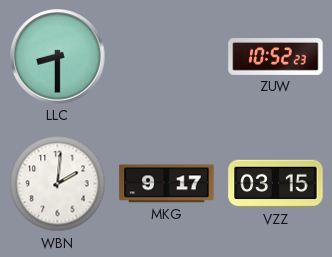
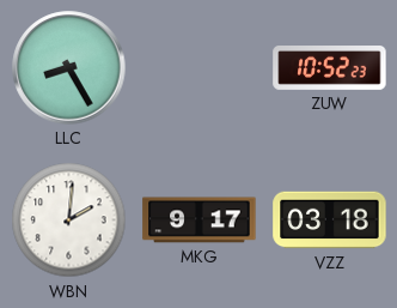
LLC: 8:30 -> 8:25 (69, 68)
VZZ: 03:15 -> 03:18 (330, 221)
